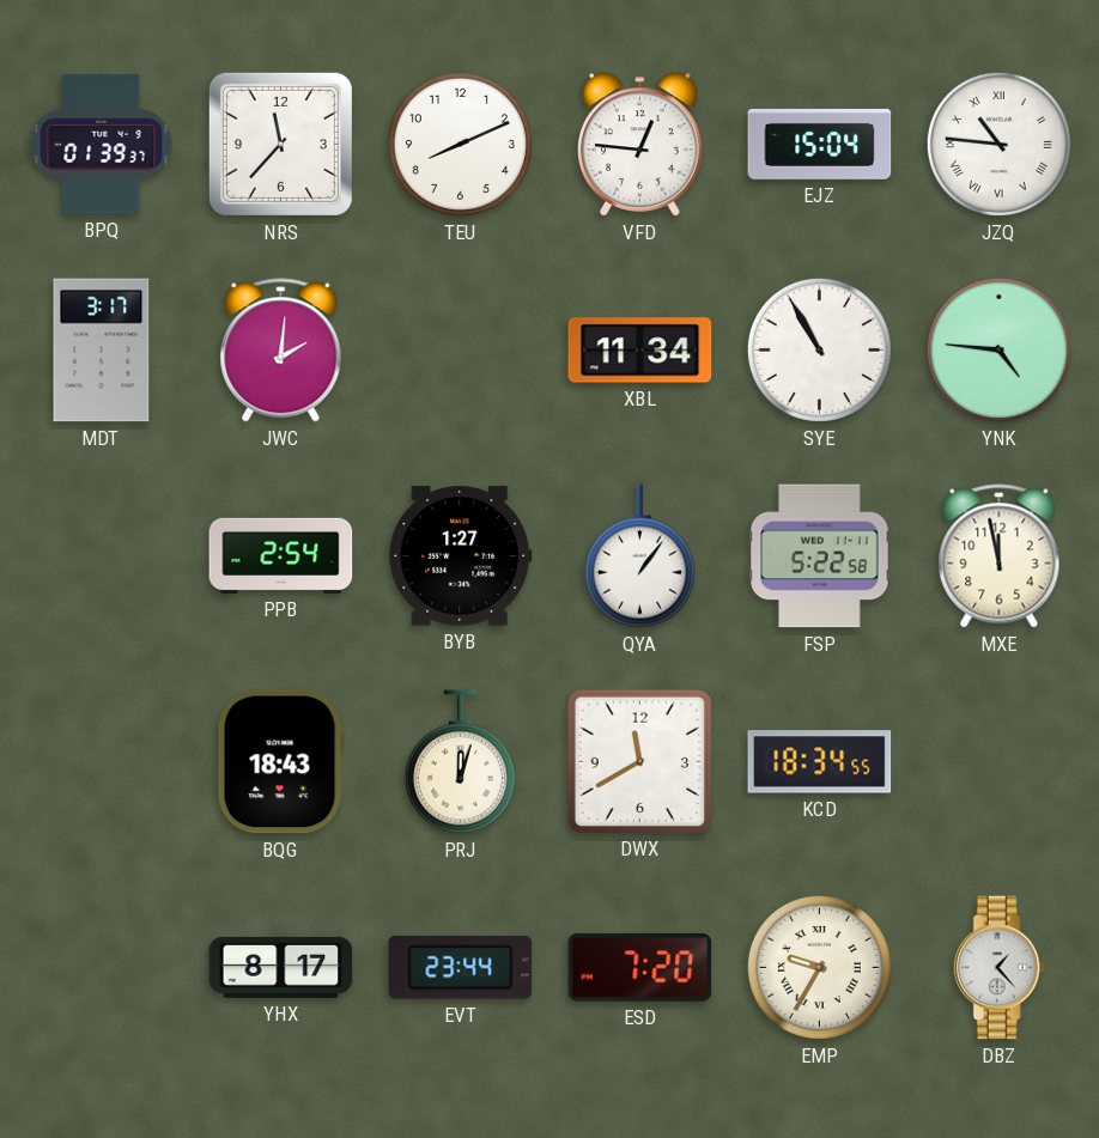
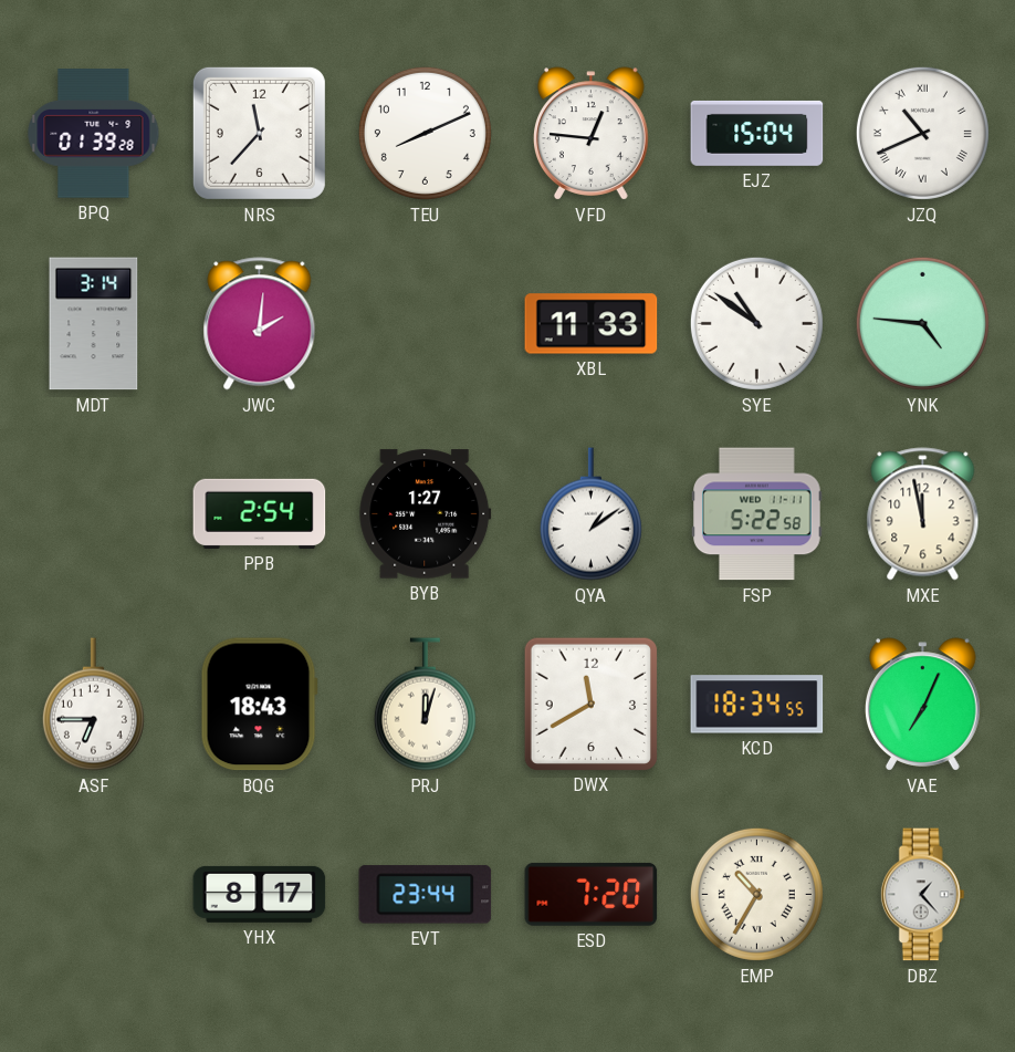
BPQ: 01:39:37 -> 01:39:28 (94, 134)
JZQ: 10:46 -> 10:41 (922, 133)
MDT: 3:17 -> 3:14 (94, 324)
XBL: 11:34 -> 11:33 (592, 324)
SYE: 10:55 -> 10:51 (756, 323)
QYA: 1:06 -> 1:09 (590, 514)
ASF: none -> 6:45 (93, 705)
VAE: none -> 7:04 (923, 705)
EMP: 9:35 -> 10:35 (756, 894)
